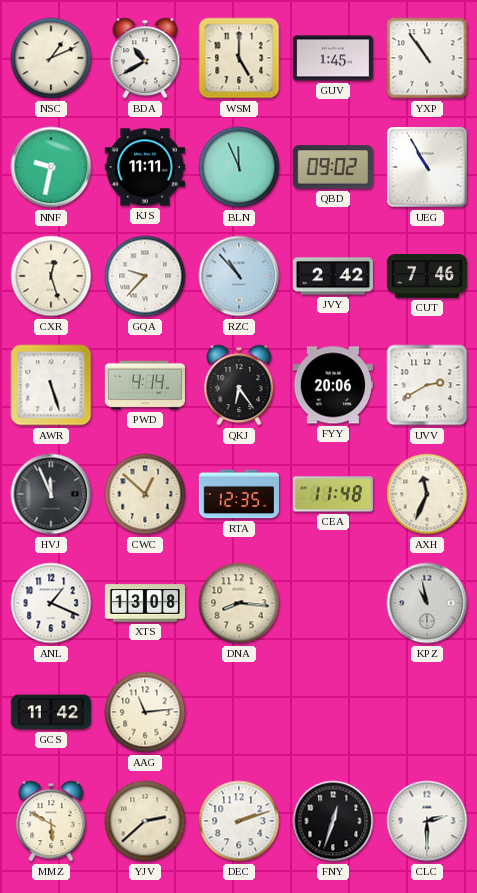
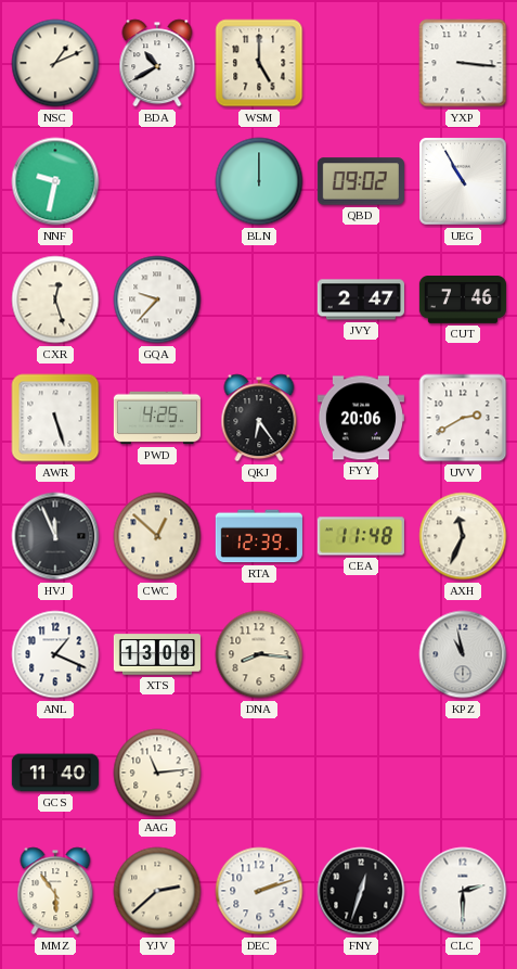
GUV: 1:45 -> none (333, 58)
YXP: 10:54 -> 3:16 (463, 63)
KJS: 11:11 -> none (145, 167)
BLN: 11:56 -> 12:00 (259, 181)
RZC: 10:53 -> none (239, 276)
JVY: 2:42 -> 2:47 (360, 299)
PWD: 4:14 -> 4:25 (156, 418)
RTA: 12:35 -> 12:39 (259, 536)
GCS: 11:42 -> 11:40 (55, 773)
MMZ: 5:50 -> 5:54 (55, 891)
